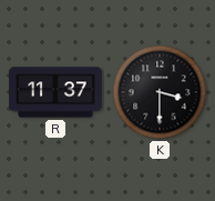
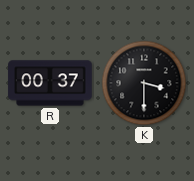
R: 11:37 -> 00:37 (50, 83)
